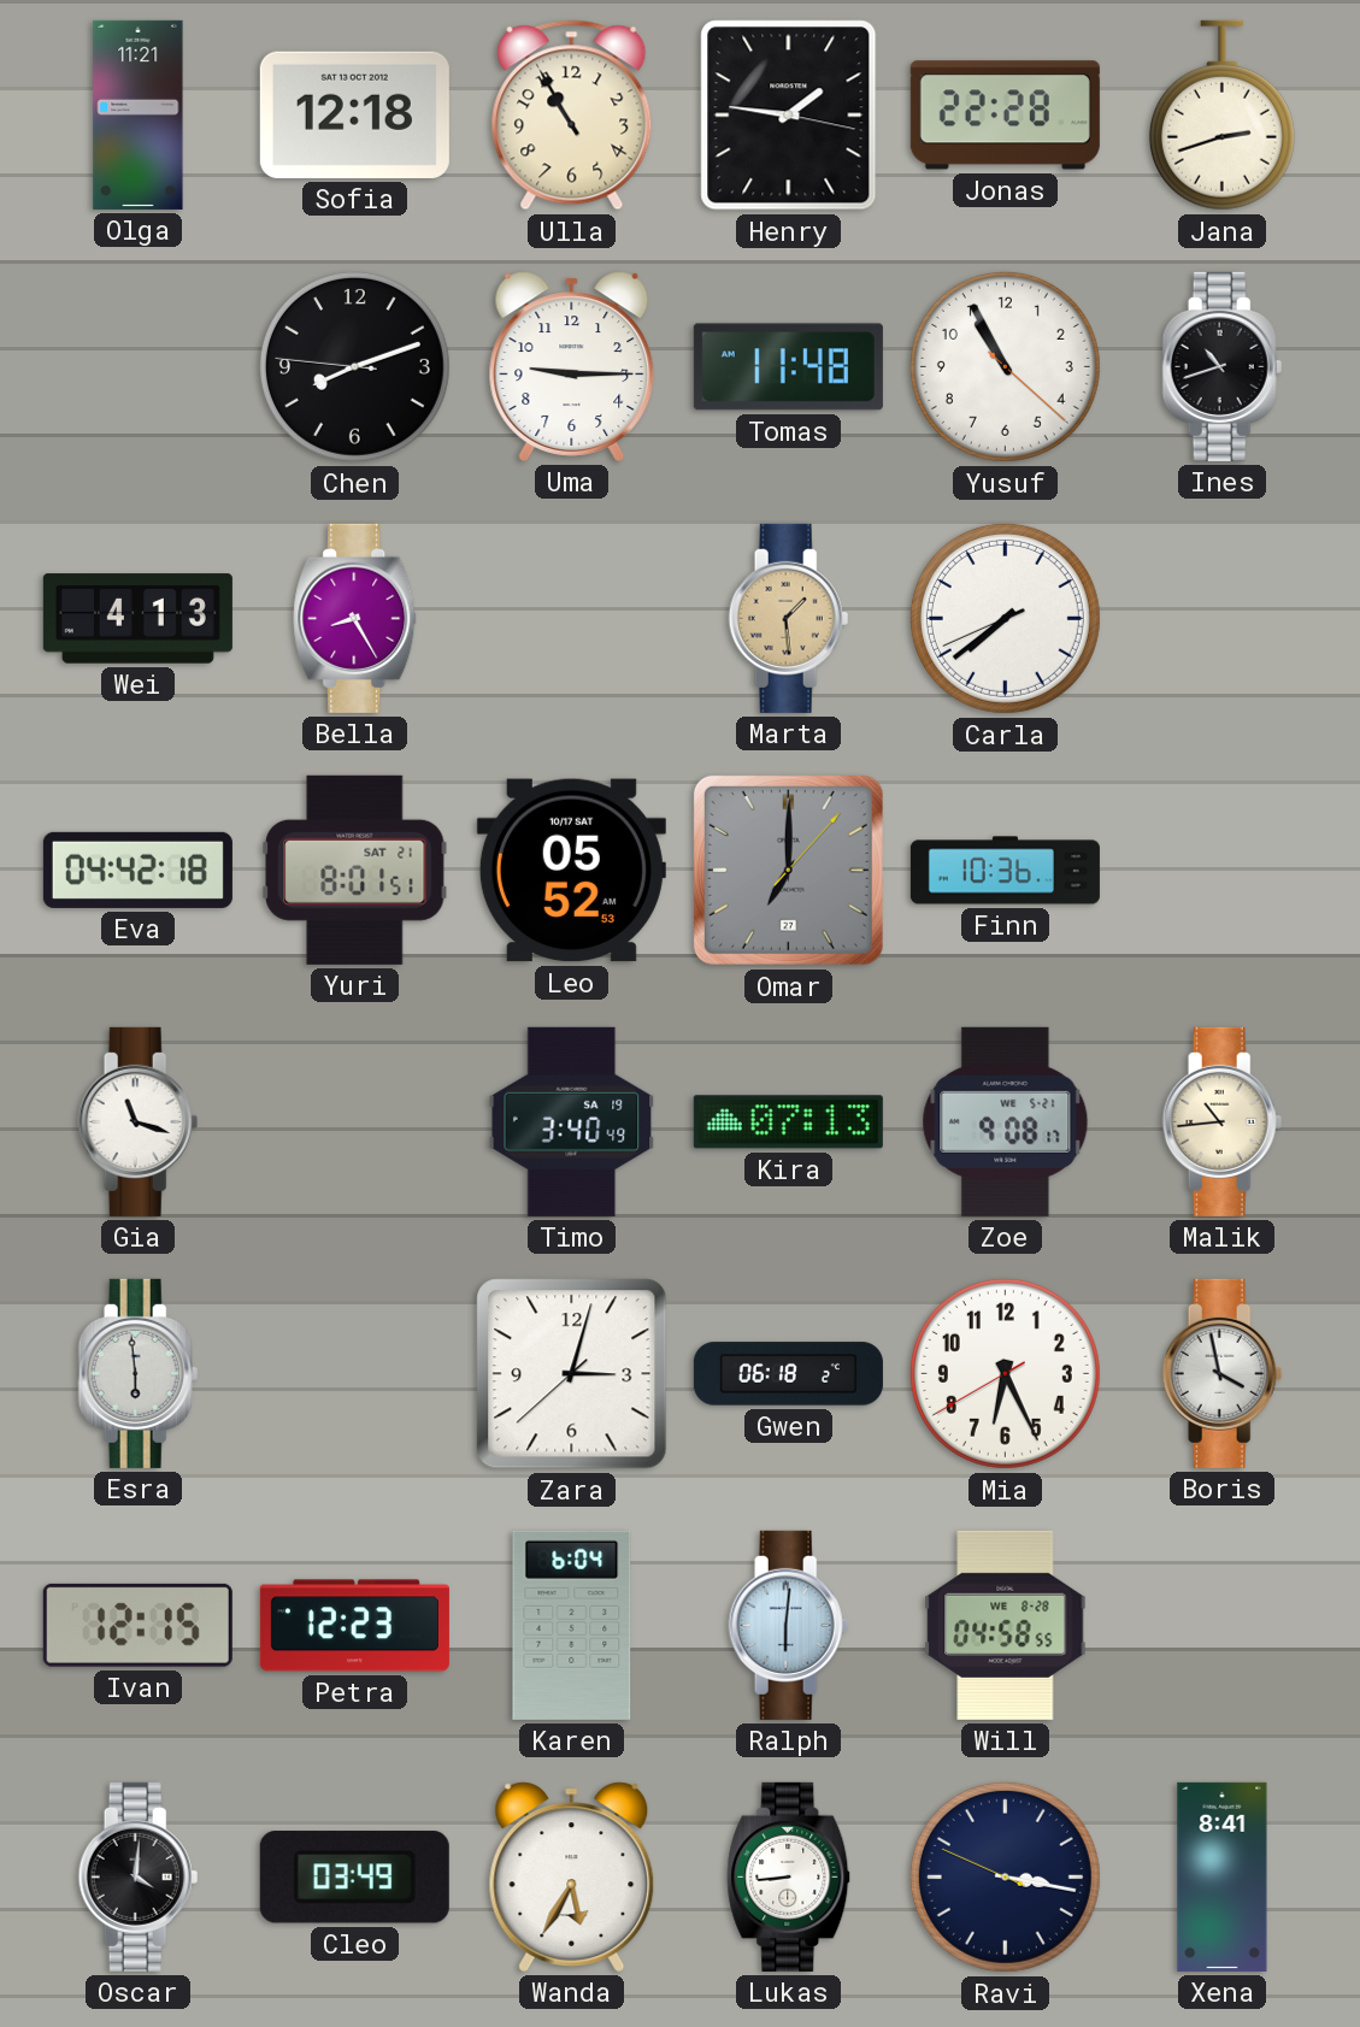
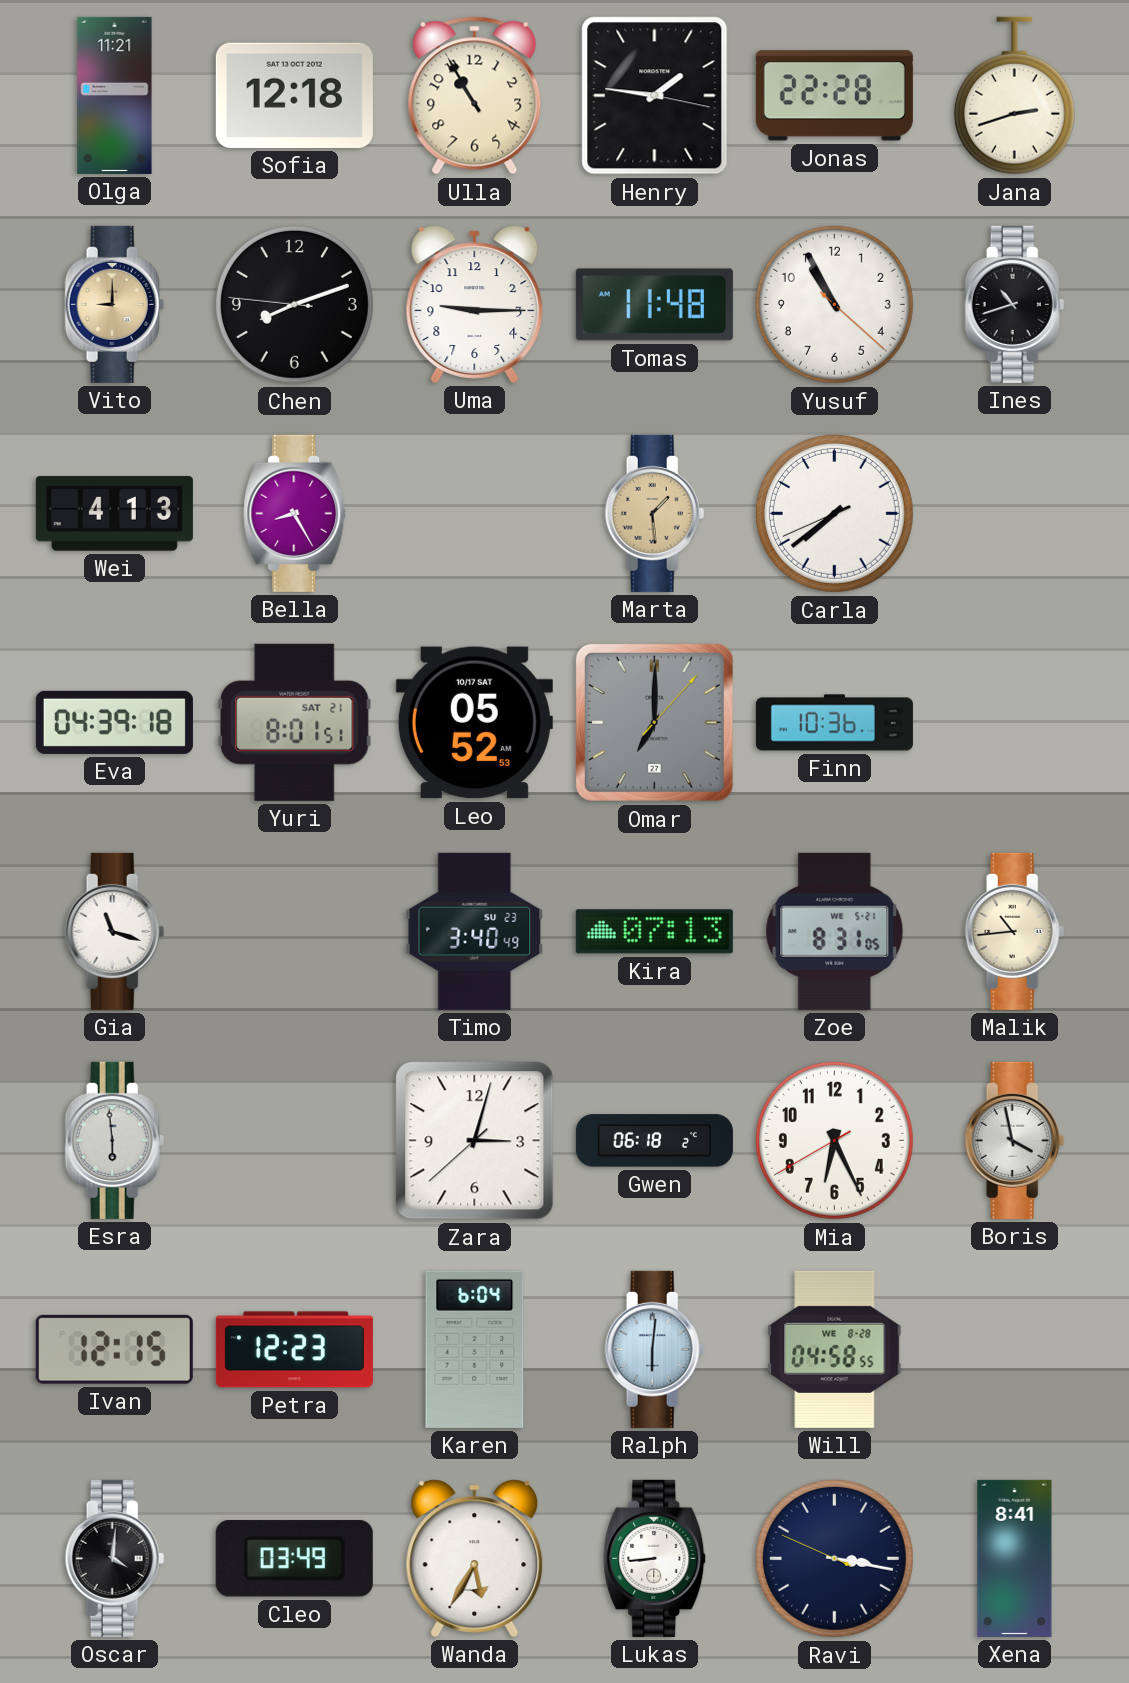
Vito: none -> 9:00 (115, 304)
Eva: 04:42 -> 04:39 (114, 722)
Timo date: SA 19 -> SU 23 (475, 931)
Zoe: 9:08 -> 8:31 (835, 931)
